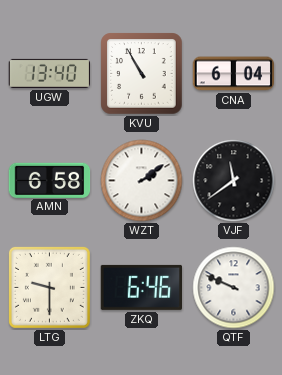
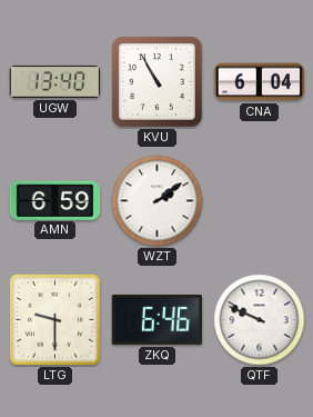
AMN: 6:58 -> 6:59 (55, 200)
VJF: 11:39 -> none (234, 181)
